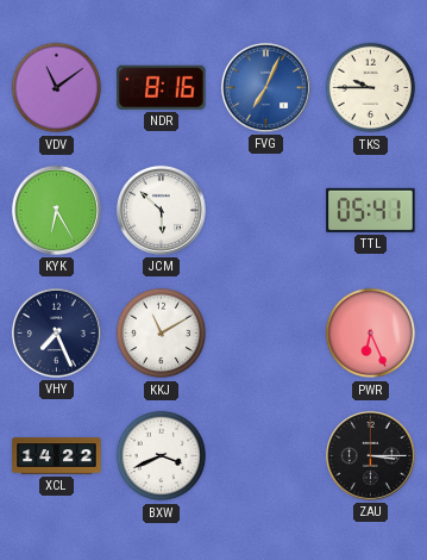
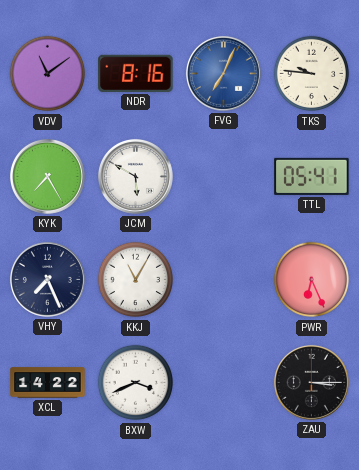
TKS: 9:45 -> 9:46 (312, 74)
KYK: 6:25 -> 7:25 (47, 176)
JCM: 5:52 -> 5:50 (135, 176)
KKJ: 11:10 -> 11:05 (136, 280)
